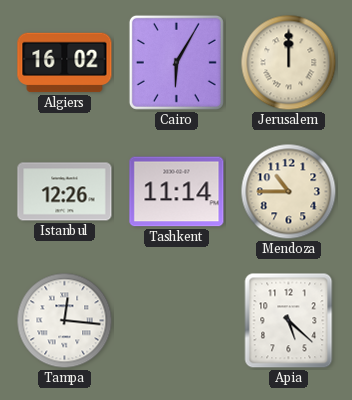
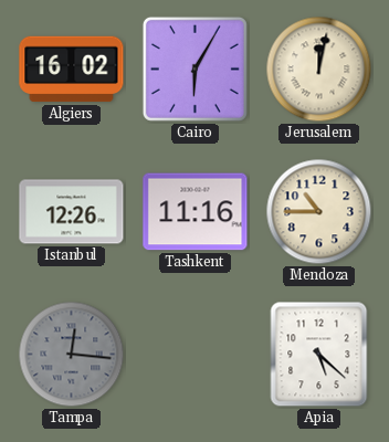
Jerusalem: 12:00 -> 12:02 (319, 70)
Tashkent: 11:14 -> 11:16 (196, 212)
Tampa dial: white -> grey (72, 355)
